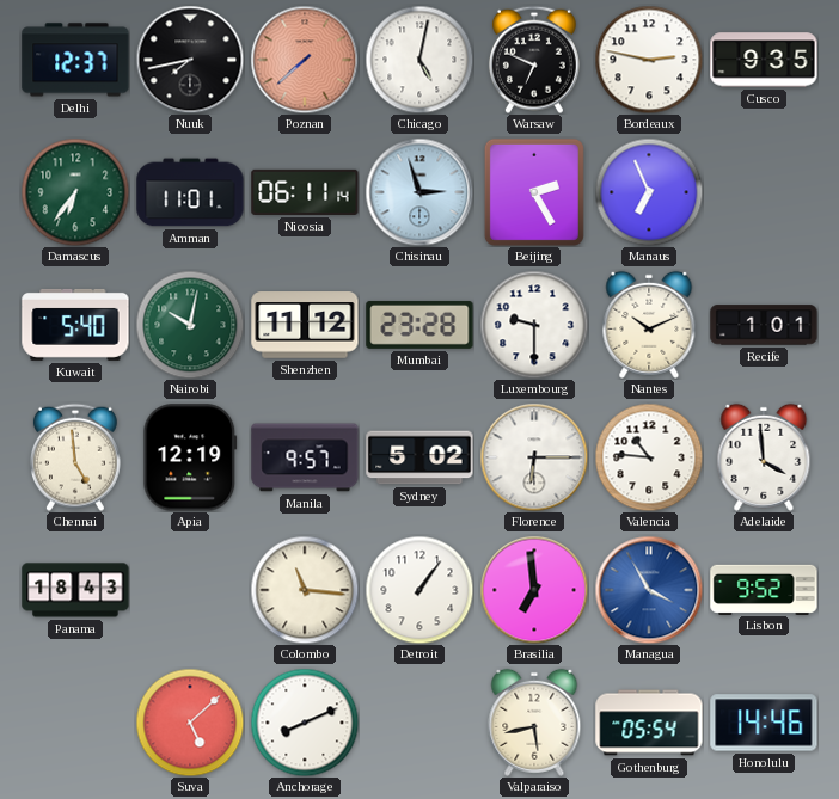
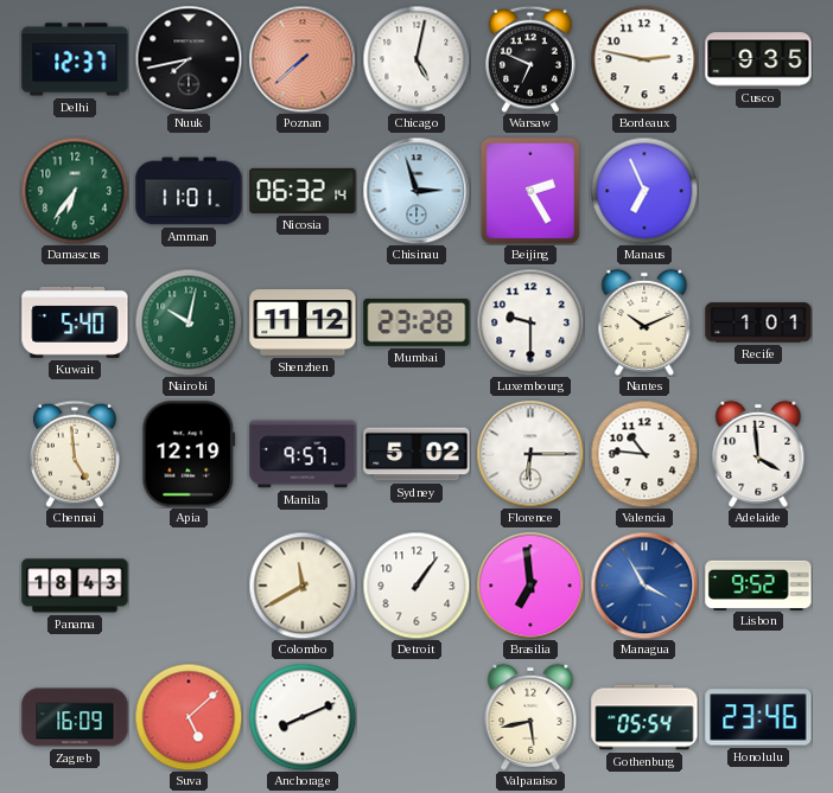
Nicosia: 06:11 -> 06:32 (303, 191)
Colombo: 11:16 -> 11:40 (303, 586)
Zagreb: none -> 16:09 (75, 717)
Honolulu: 14:46 -> 23:46 (758, 717)
